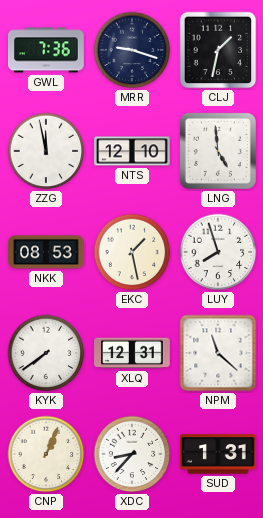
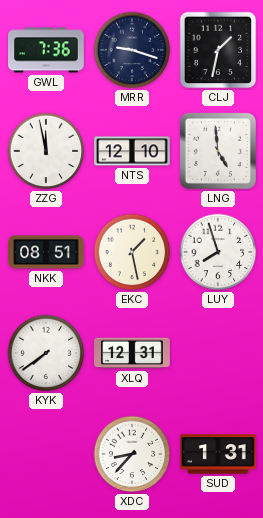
NKK: 08:53 -> 08:51 (46, 252)
NPM: 11:22 -> none (218, 353)
CNP: 1:04 -> none (46, 454)
